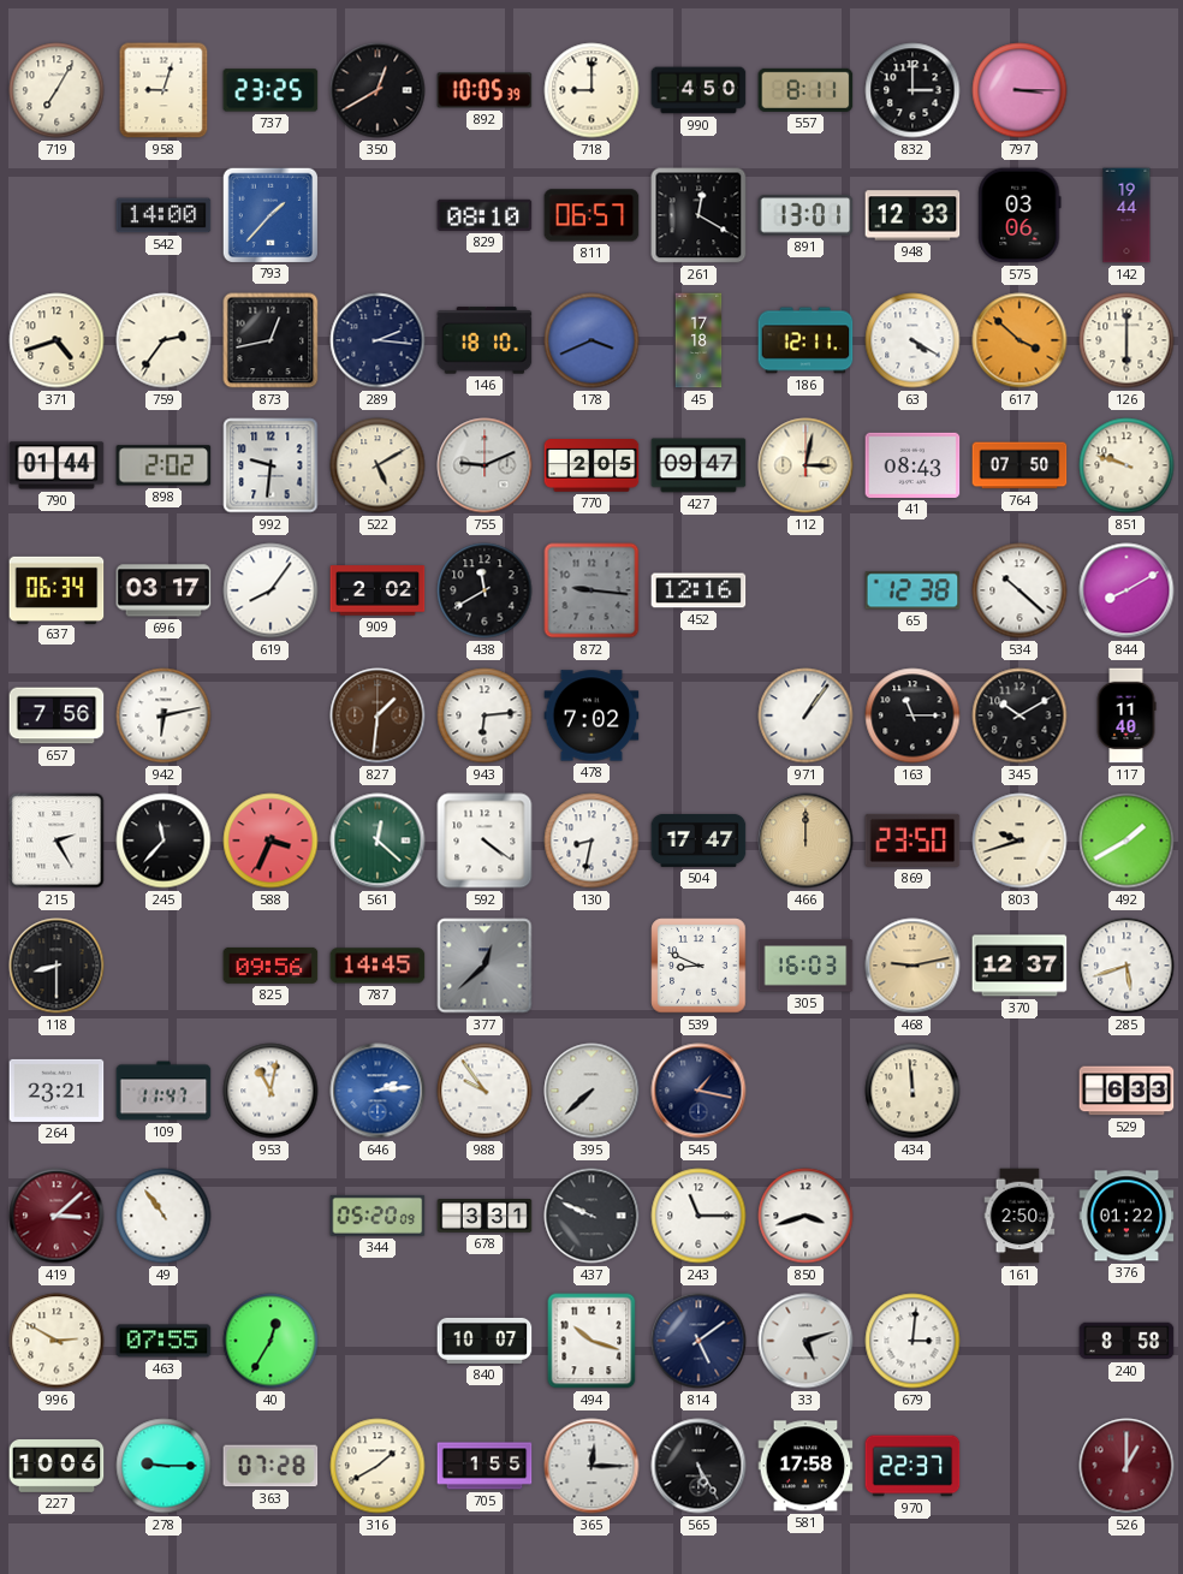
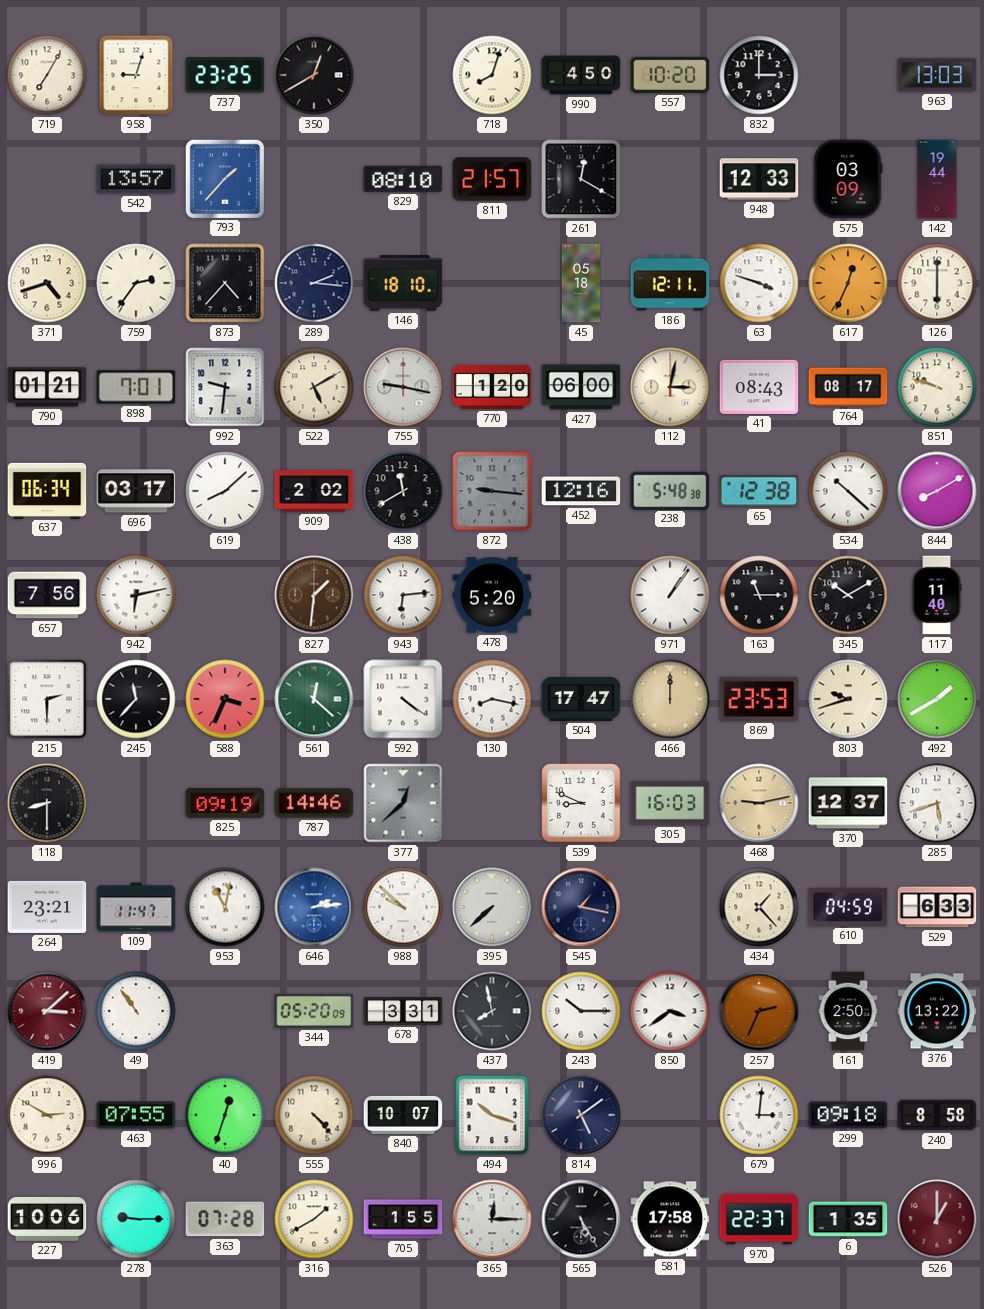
892: 10:05 -> none (485, 90)
718: 9:00 -> 8:03 (492, 75)
557: 8:11 -> 10:20 (670, 75)
797: 3:15 -> none (1019, 90)
963: none -> 13:03 (937, 75)
542: 14:00 -> 13:57 (136, 179)
811: 06:57 -> 21:57 (492, 179)
891: 13:01 -> none (805, 215)
575: 03:06 -> 03:09 (848, 179)
873: 12:43 -> 4:37 (225, 283)
178: 3:41 -> none (591, 340)
45: 17:18 -> 05:18 (581, 283)
63: 4:20 -> 3:48 (759, 283)
617: 3:52 -> 12:34 (848, 283)
790: 01:44 -> 01:21 (47, 387)
898: 2:02 -> 7:01 (136, 387)
755: 9:11 -> 9:17 (403, 387)
770: 2:05 -> 1:20 (492, 387)
427: 09:47 -> 06:00 (581, 387)
764: 07:50 -> 08:17 (848, 387)
619: 8:06 -> 8:08 (225, 491)
238: none -> 5:48 (670, 490)
478: 7:02 -> 5:20 (492, 595)
215: 2:25 -> 2:30 (47, 699)
130: 8:32 -> 8:17 (492, 699)
869: 23:50 -> 23:53 (759, 699)
825: 09:56 -> 09:19 (225, 803)
787: 14:45 -> 14:46 (314, 803)
988: 9:54 -> 9:52 (403, 907)
434: 11:59 -> 1:23 (759, 907)
610: none -> 04:59 (848, 907)
437: 9:49 -> 7:58 (492, 1011)
243: 11:15 -> 10:15 (581, 1011)
850: 3:42 -> 3:39 (670, 1011)
257: none -> 2:34 (759, 1011)
376: 01:22 -> 13:22 (937, 1011)
40: 12:35 -> 12:33 (225, 1115)
555: none -> 4:23 (314, 1115)
33: 5:12 -> none (805, 1341)
299: none -> 09:18 (848, 1115)
6: none -> 1:35 (848, 1219)
